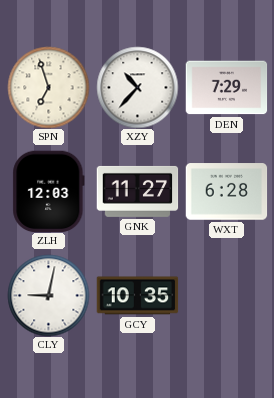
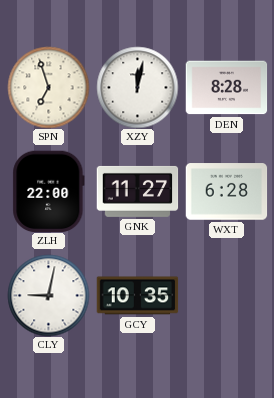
XZY: 10:37 -> 12:02 (137, 87)
DEN: 7:29 -> 8:28 (226, 88)
ZLH: 12:03 -> 22:00 (49, 191)
